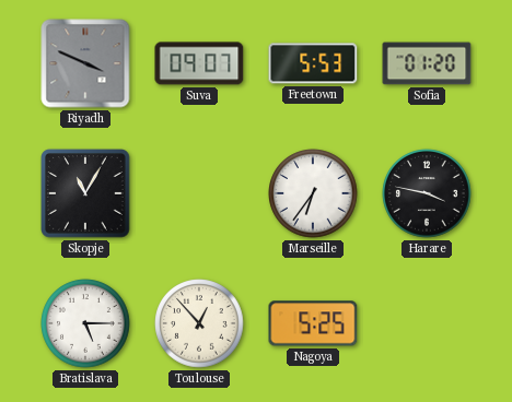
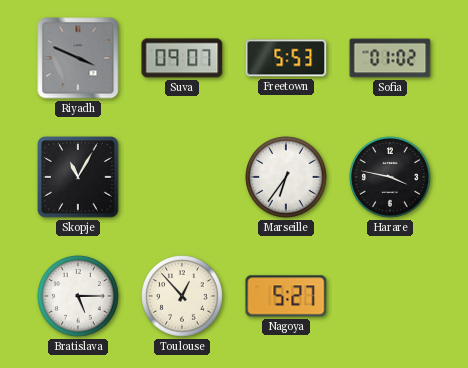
Sofia: 01:20 -> 01:02 (390, 58)
Nagoya: 5:25 -> 5:27 (286, 296)
